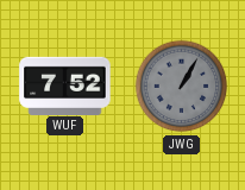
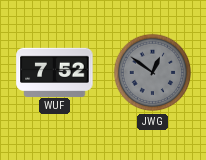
JWG: 1:05 -> 12:51 (153, 73)
